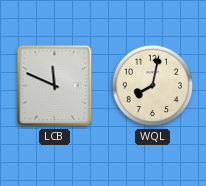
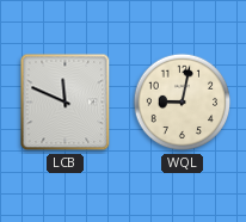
WQL: 8:02 -> 9:02 (183, 103)
